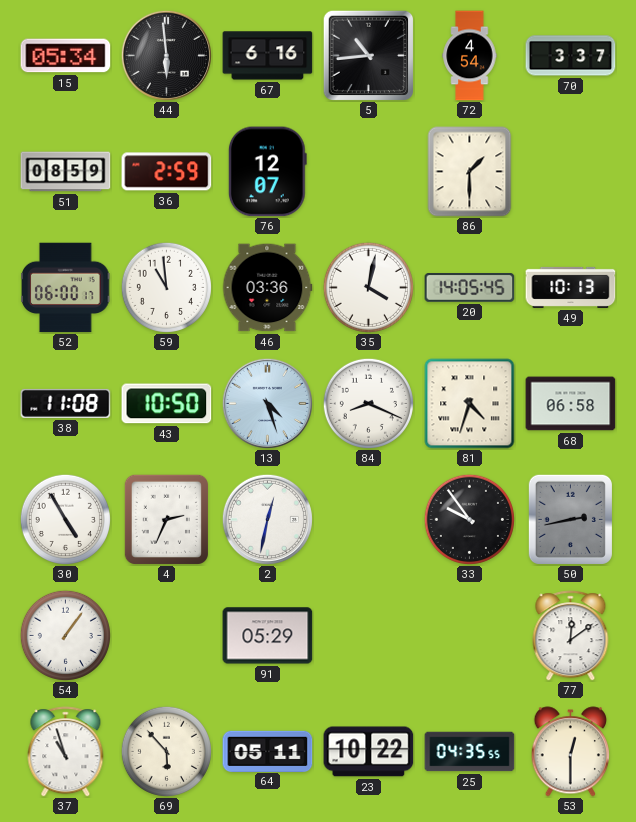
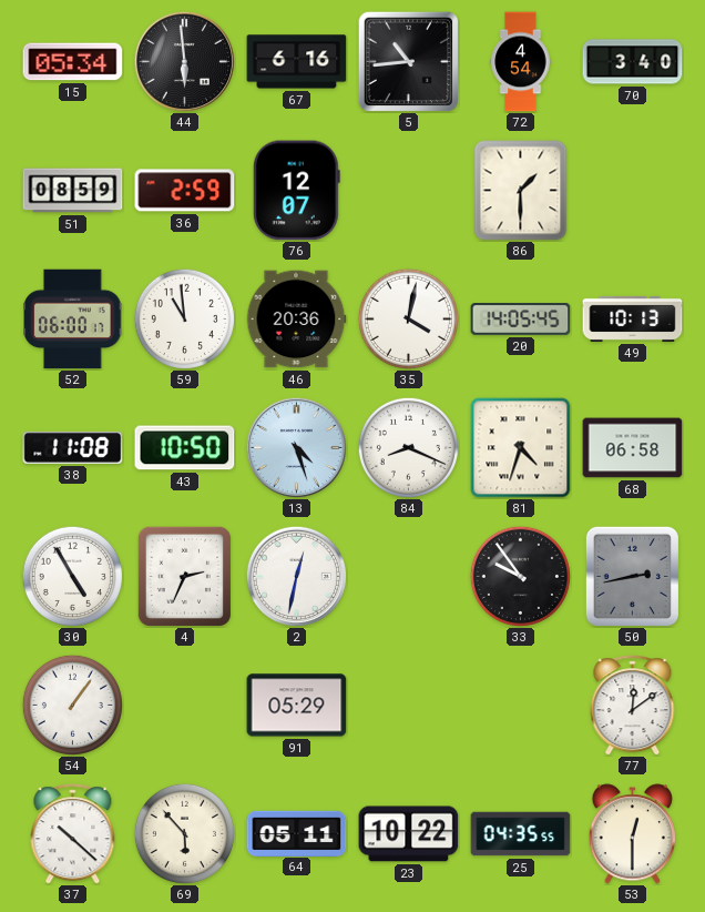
70: 3:37 -> 3:40 (633, 62)
46: 03:36 -> 20:36 (296, 320)
37: 10:57 -> 10:22 (73, 834)
